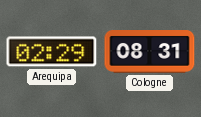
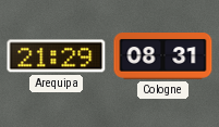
Arequipa: 02:29 -> 21:29 (57, 56)
